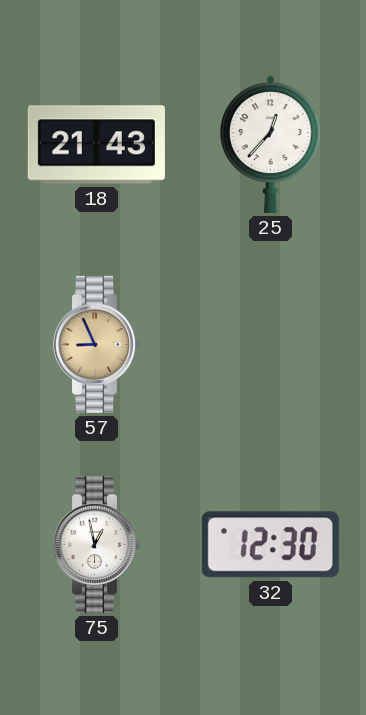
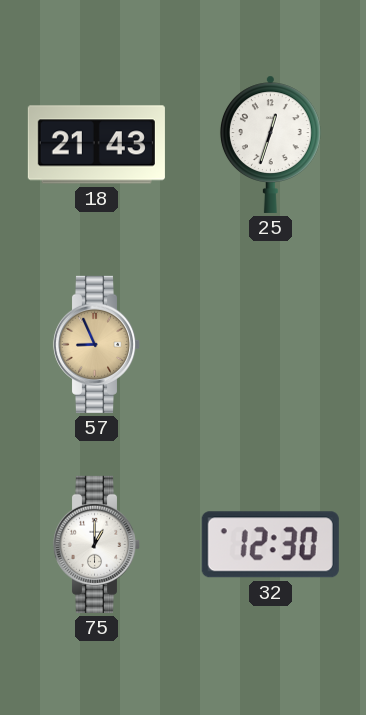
25: 12:37 -> 12:33 (270, 144)
75: 12:58 -> 1:00 (97, 544)
